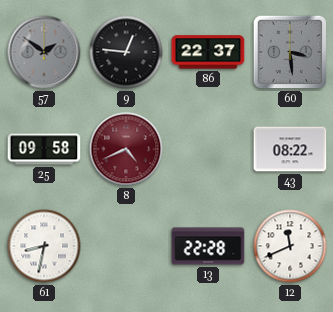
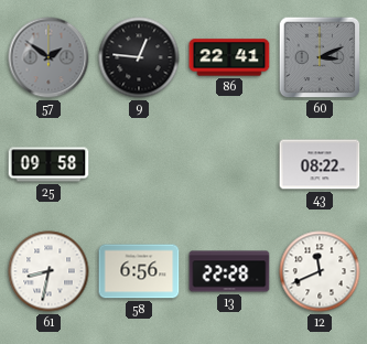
86: 22:37 -> 22:41 (229, 57)
60: 3:29 -> 3:11 (320, 57)
8: 4:41 -> none (126, 149)
58: none -> 6:56 (139, 271)
